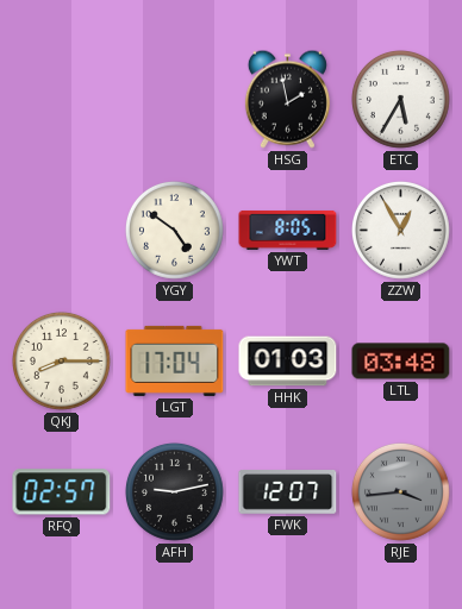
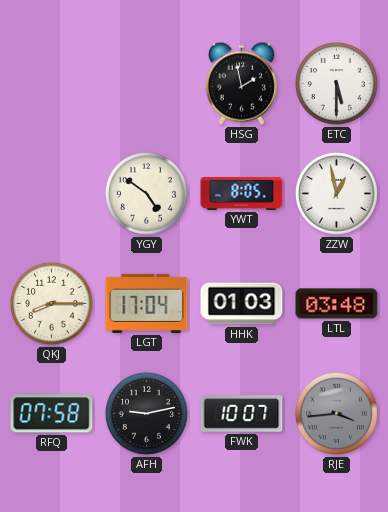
ETC: 5:35 -> 5:30 (336, 84)
ZZW: 12:55 -> 12:58 (336, 194)
RFQ: 02:57 -> 07:58 (52, 414)
FWK: 12:07 -> 10:07 (242, 414)
